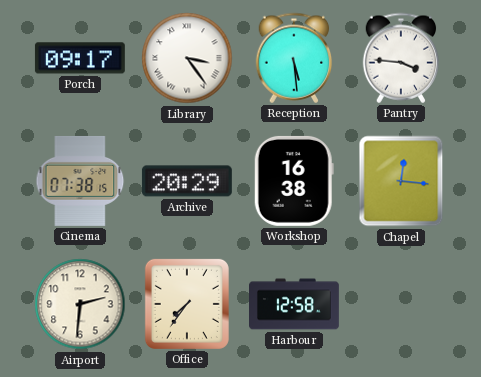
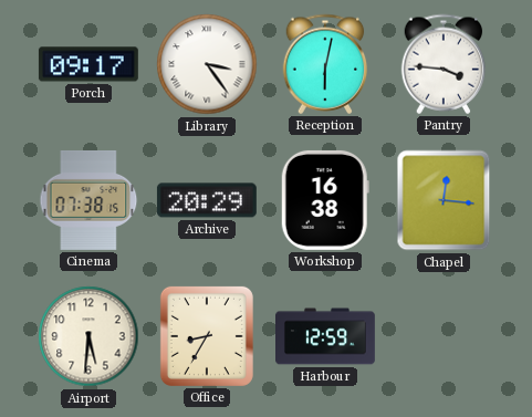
Reception: 5:29 -> 6:02 (325, 64)
Airport: 2:31 -> 5:31 (88, 336)
Office: 7:36 -> 8:35 (207, 336)
Harbour: 12:58 -> 12:59 (326, 336)
